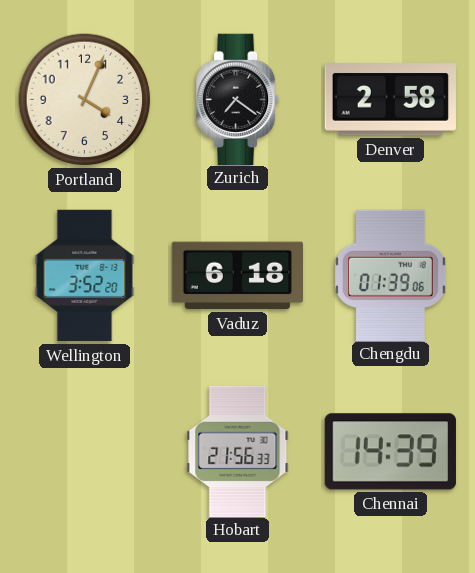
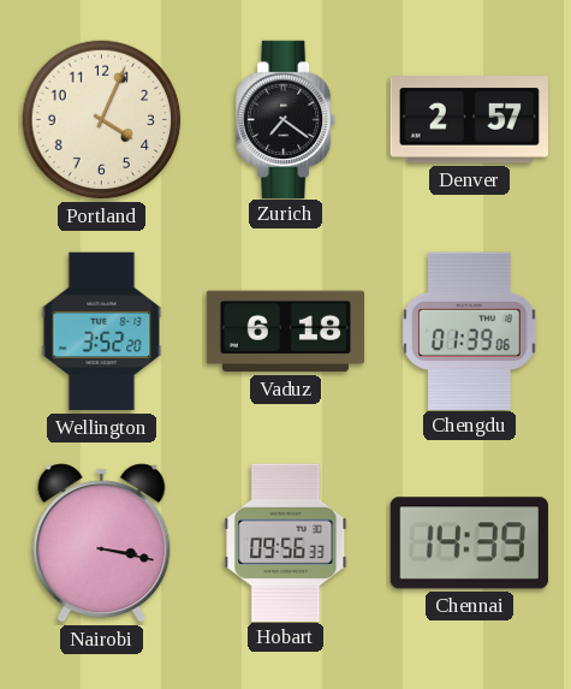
Denver: 2:58 -> 2:57 (469, 120)
Nairobi: none -> 3:17 (102, 544)
Hobart: 21:56 -> 09:56 (286, 542)
